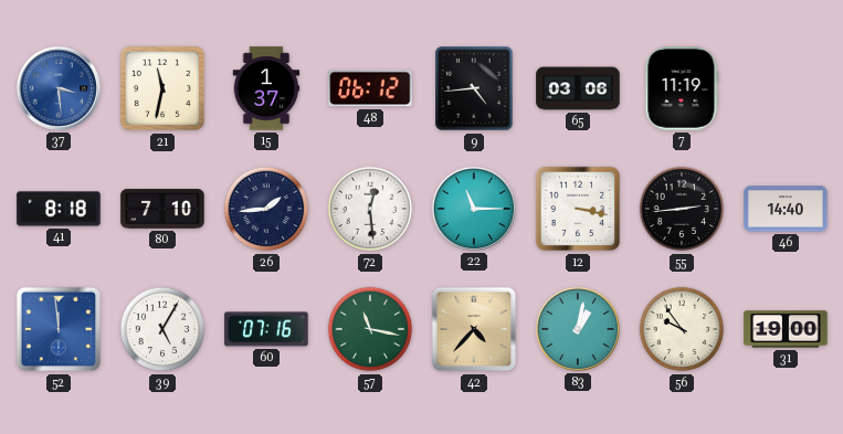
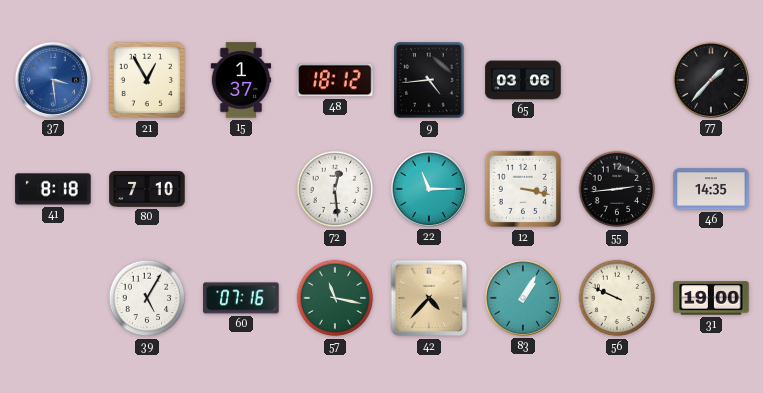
21: 11:32 -> 12:55 (147, 80)
48: 06:12 -> 18:12 (335, 80)
7: 11:19 -> none (682, 88)
77: none -> 1:37 (711, 80)
26: 1:44 -> none (266, 209)
46: 14:40 -> 14:35 (711, 189)
52: 11:59 -> none (59, 329)
83: 1:02 -> 1:05 (523, 298)
56: 9:54 -> 9:49 (617, 298)
